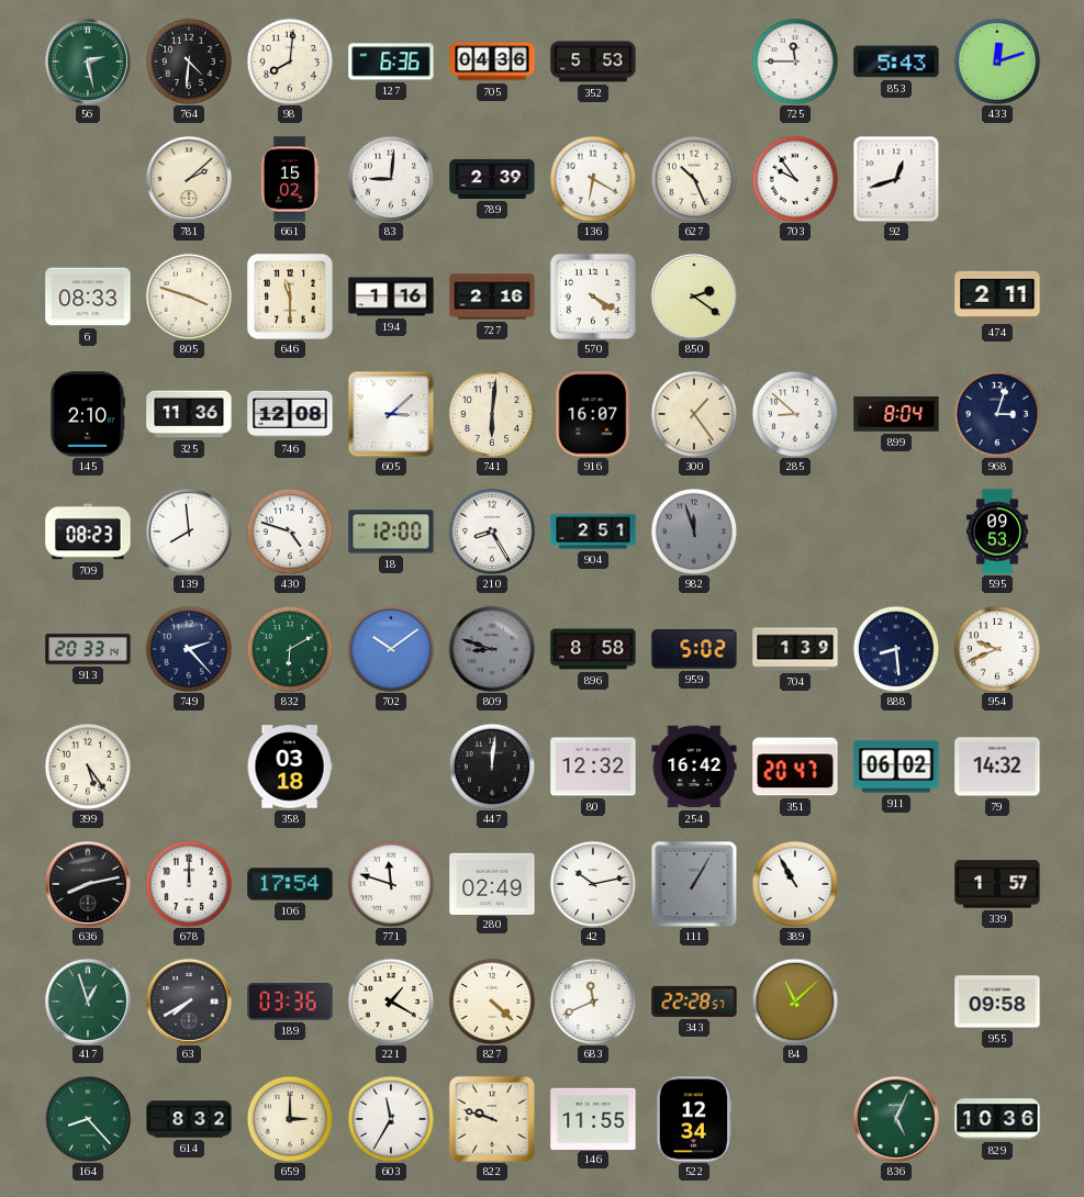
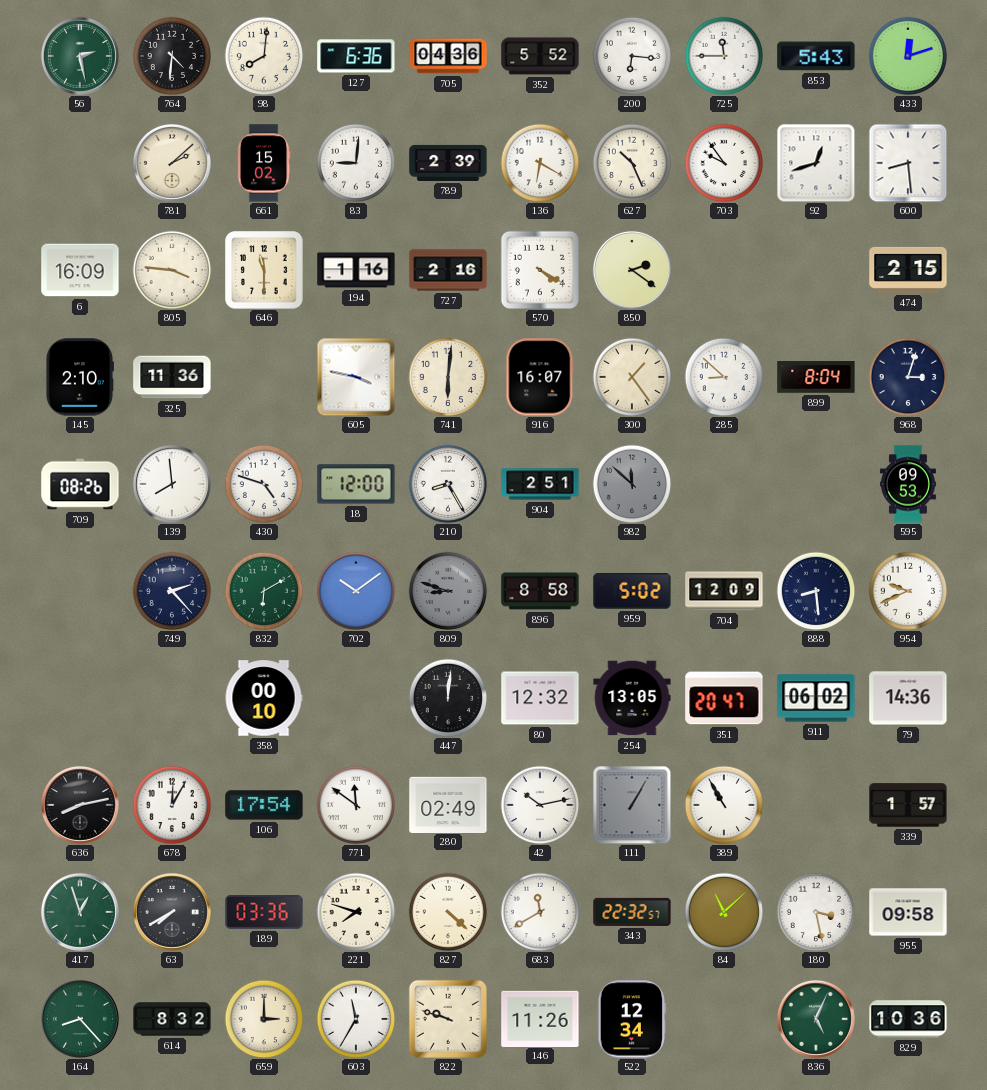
352: 5:53 -> 5:52 (540, 56)
200: none -> 6:16 (632, 56)
600: none -> 8:29 (908, 163)
6: 08:33 -> 16:09 (80, 270)
805: 3:48 -> 3:46 (172, 270)
474: 2:11 -> 2:15 (908, 270)
746: 12:08 -> none (290, 414)
605: 3:08 -> 3:47 (356, 377)
709: 08:23 -> 08:26 (80, 484)
982: 11:57 -> 11:52 (632, 484)
913: 20:33 -> none (88, 649)
704: 1:39 -> 12:09 (724, 591)
399: 5:24 -> none (88, 767)
358: 03:18 -> 00:10 (264, 698)
254: 16:42 -> 13:05 (632, 698)
79: 14:32 -> 14:36 (908, 698)
678: 12:00 -> 12:05 (172, 805)
771: 11:48 -> 11:51 (356, 805)
221: 1:20 -> 7:48 (356, 912)
683: 11:41 -> 11:40 (540, 912)
343: 22:28 -> 22:32 (632, 912)
180: none -> 3:28 (816, 912)
146: 11:55 -> 11:26 (540, 1018)
